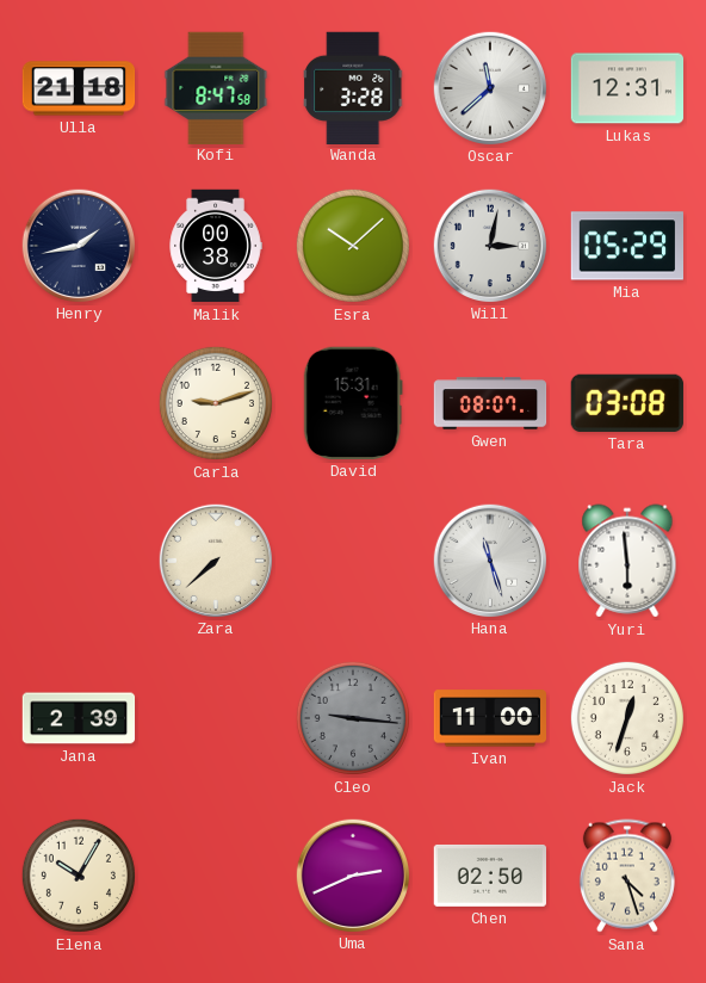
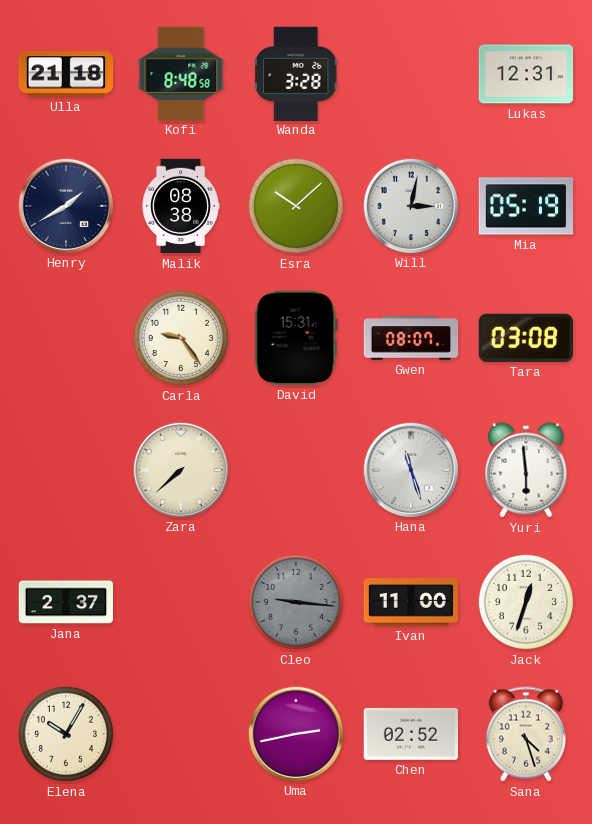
Kofi: 8:47 -> 8:48 (181, 73)
Oscar: 11:38 -> none (489, 87)
Henry: 1:43 -> 1:40 (65, 205)
Malik: 00:38 -> 08:38 (181, 206)
Mia: 05:29 -> 05:19 (525, 206)
Carla: 9:12 -> 9:24 (181, 338)
Jana: 2:39 -> 2:37 (66, 602)
Uma: 2:41 -> 2:43 (295, 733)
Chen: 02:50 -> 02:52 (410, 734)
